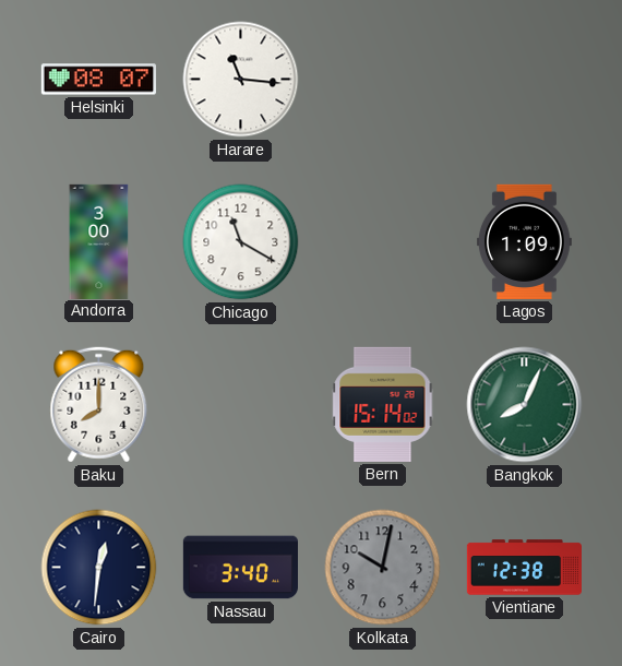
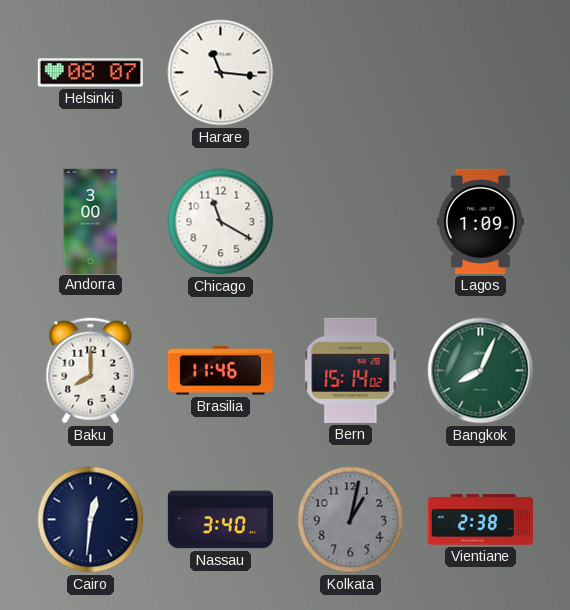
Brasilia: none -> 11:46 (220, 371)
Kolkata: 10:02 -> 1:02 (351, 520)
Vientiane: 12:38 -> 2:38 (480, 520)
